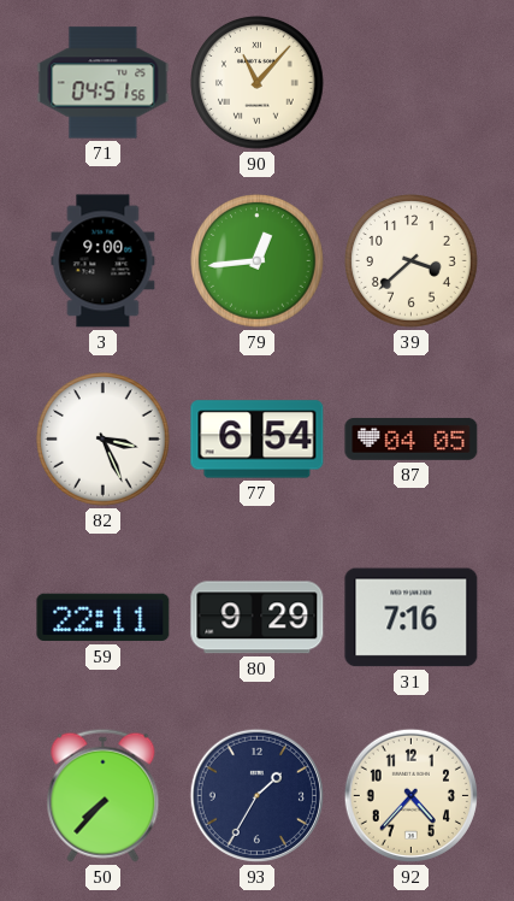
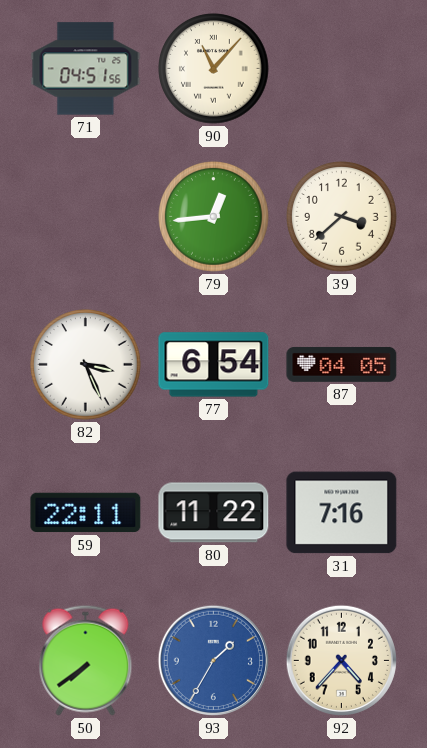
3: 9:00 -> none (104, 261)
80: 9:29 -> 11:22 (214, 513)
50: 7:37 -> 7:39 (86, 660)
93 dial: navy -> blue (213, 660)
